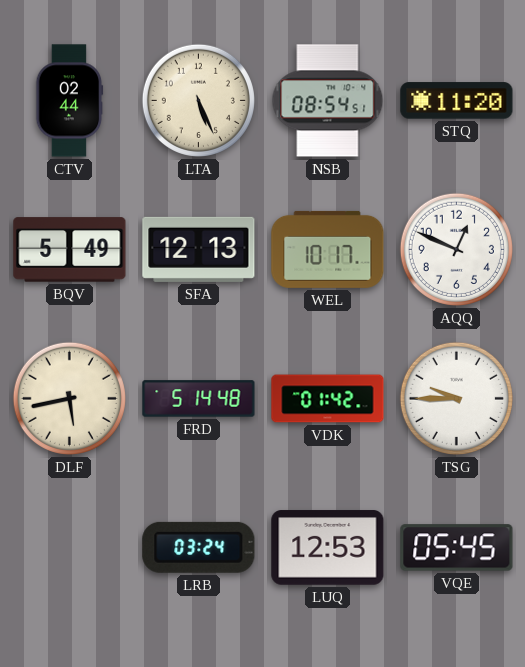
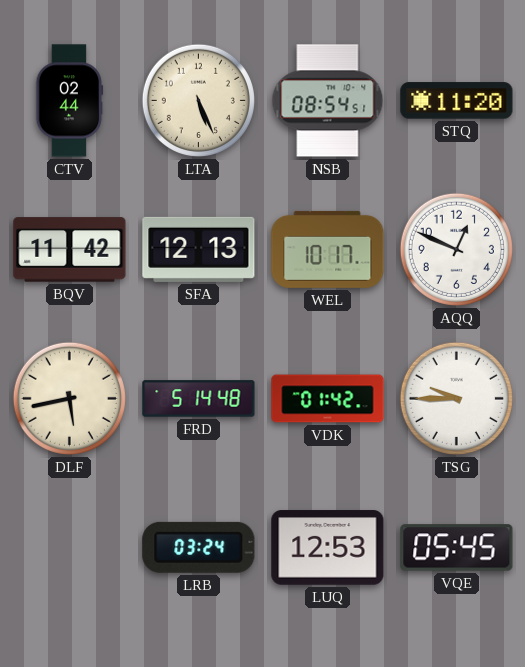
BQV: 5:49 -> 11:42 (70, 250)
